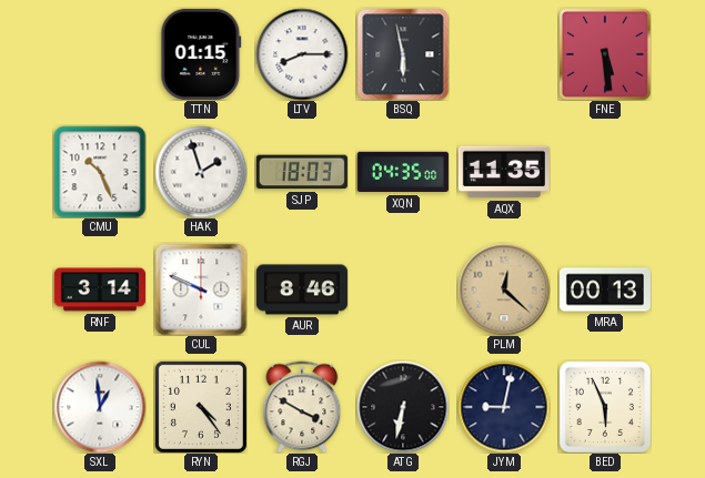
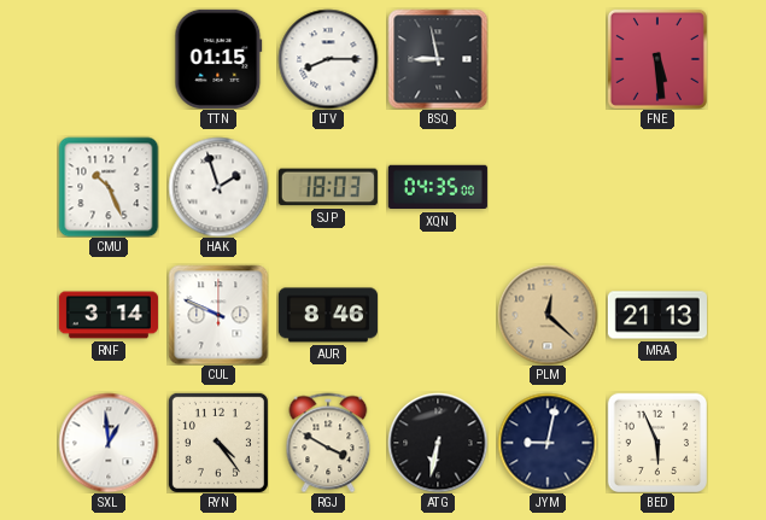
BSQ: 5:58 -> 8:58 (438, 59)
AQX: 11:35 -> none (504, 172)
MRA: 00:13 -> 21:13 (657, 315)
